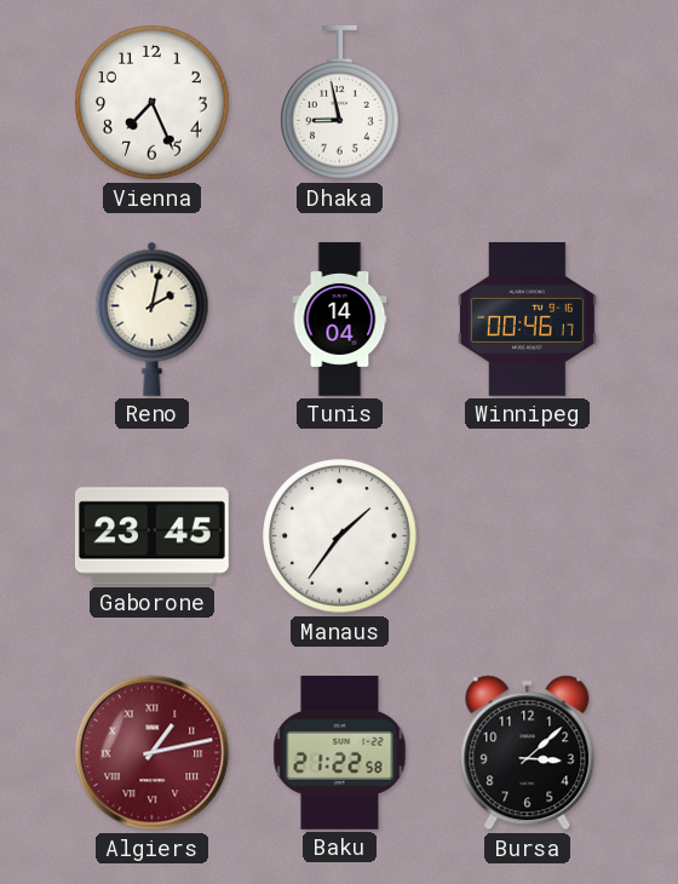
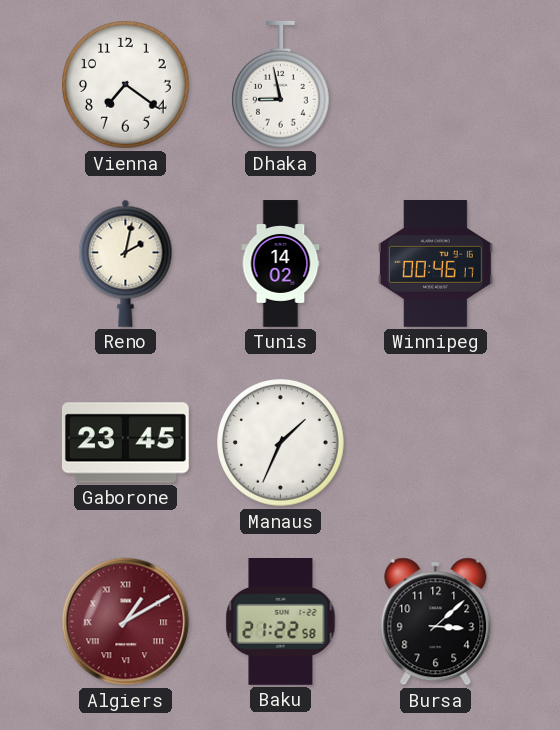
Vienna: 7:26 -> 7:21 (126, 85)
Tunis: 14:04 -> 14:02 (281, 264)
Manaus: 1:36 -> 1:34 (281, 443)
Algiers: 1:13 -> 1:10 (126, 622)
